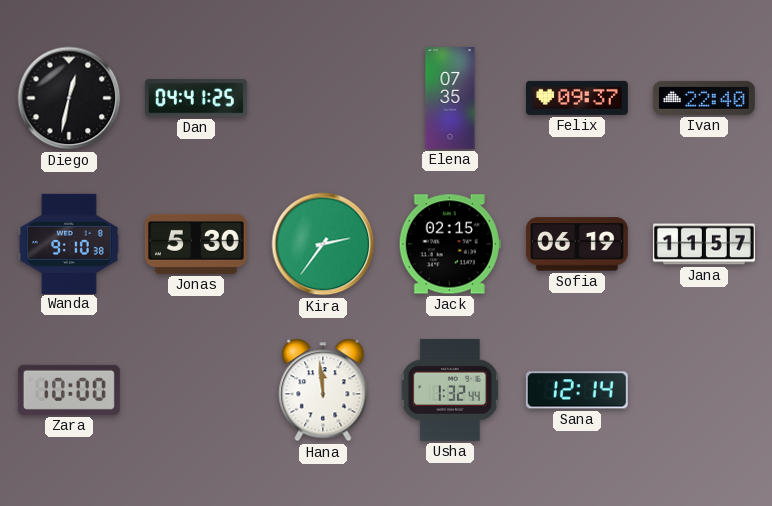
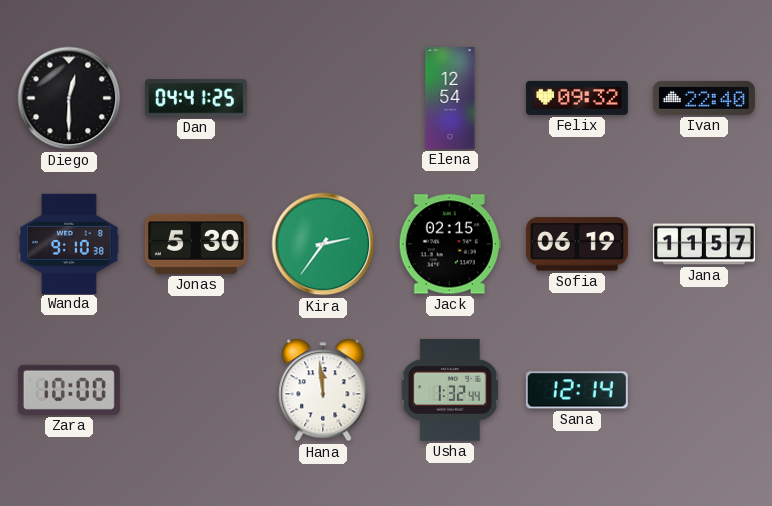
Diego: 12:32 -> 12:30 (69, 98)
Elena: 07:35 -> 12:54 (450, 98)
Felix: 09:37 -> 09:32 (577, 98)
